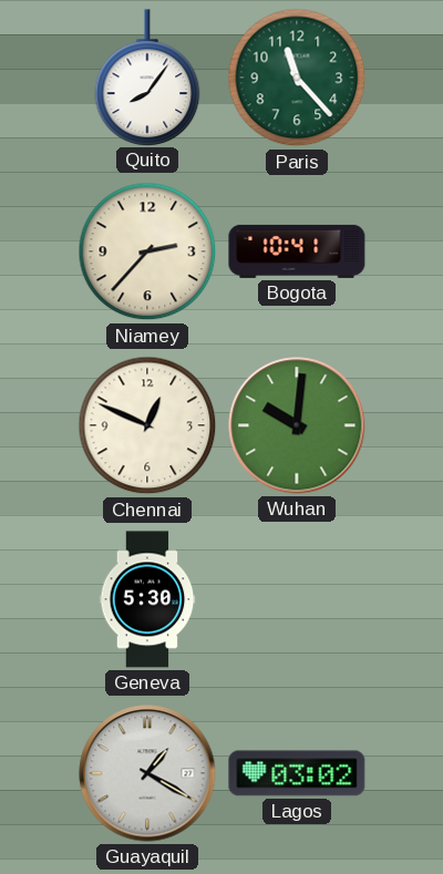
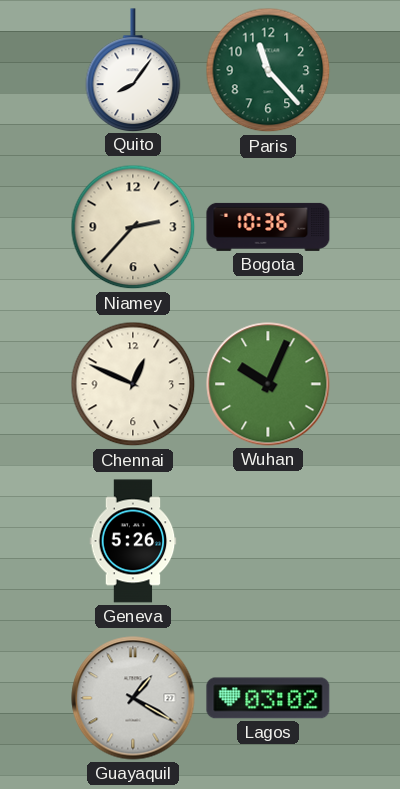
Bogota: 10:41 -> 10:36 (268, 227)
Wuhan: 10:01 -> 10:04 (268, 384)
Geneva: 5:30 -> 5:26 (133, 541)
